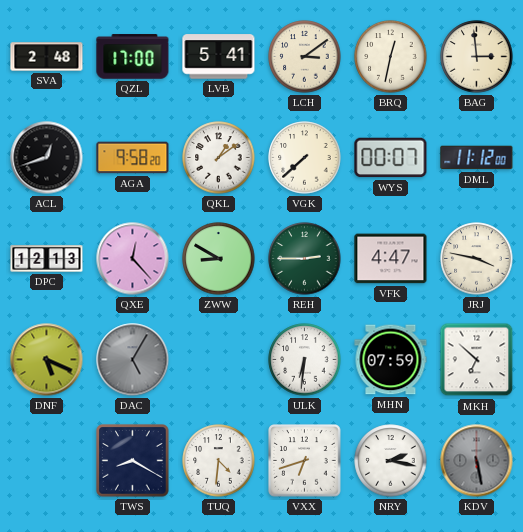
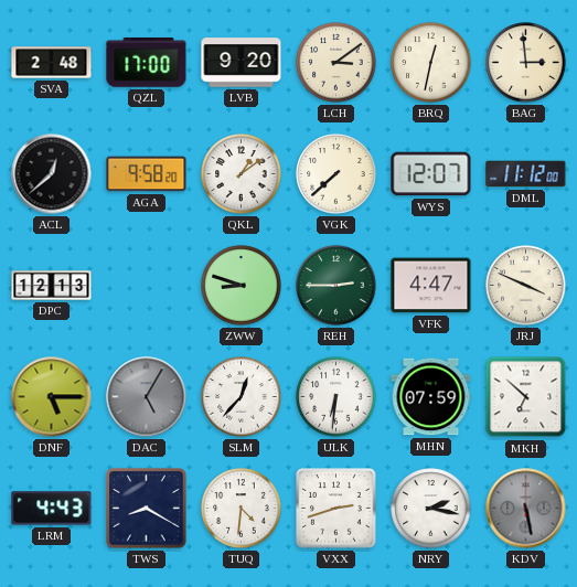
LVB: 5:41 -> 9:20 (242, 63)
ACL: 12:42 -> 12:38 (52, 174)
WYS: 00:07 -> 12:07 (431, 174)
QXE: 12:23 -> none (133, 259)
ZWW: 8:50 -> 8:48 (242, 286)
JRJ: 3:47 -> 3:49 (526, 286)
DNF: 5:19 -> 5:15 (52, 397)
SLM: none -> 12:37 (242, 397)
LRM: none -> 4:43 (52, 509)
VXX: 6:42 -> 2:42 (336, 509)
